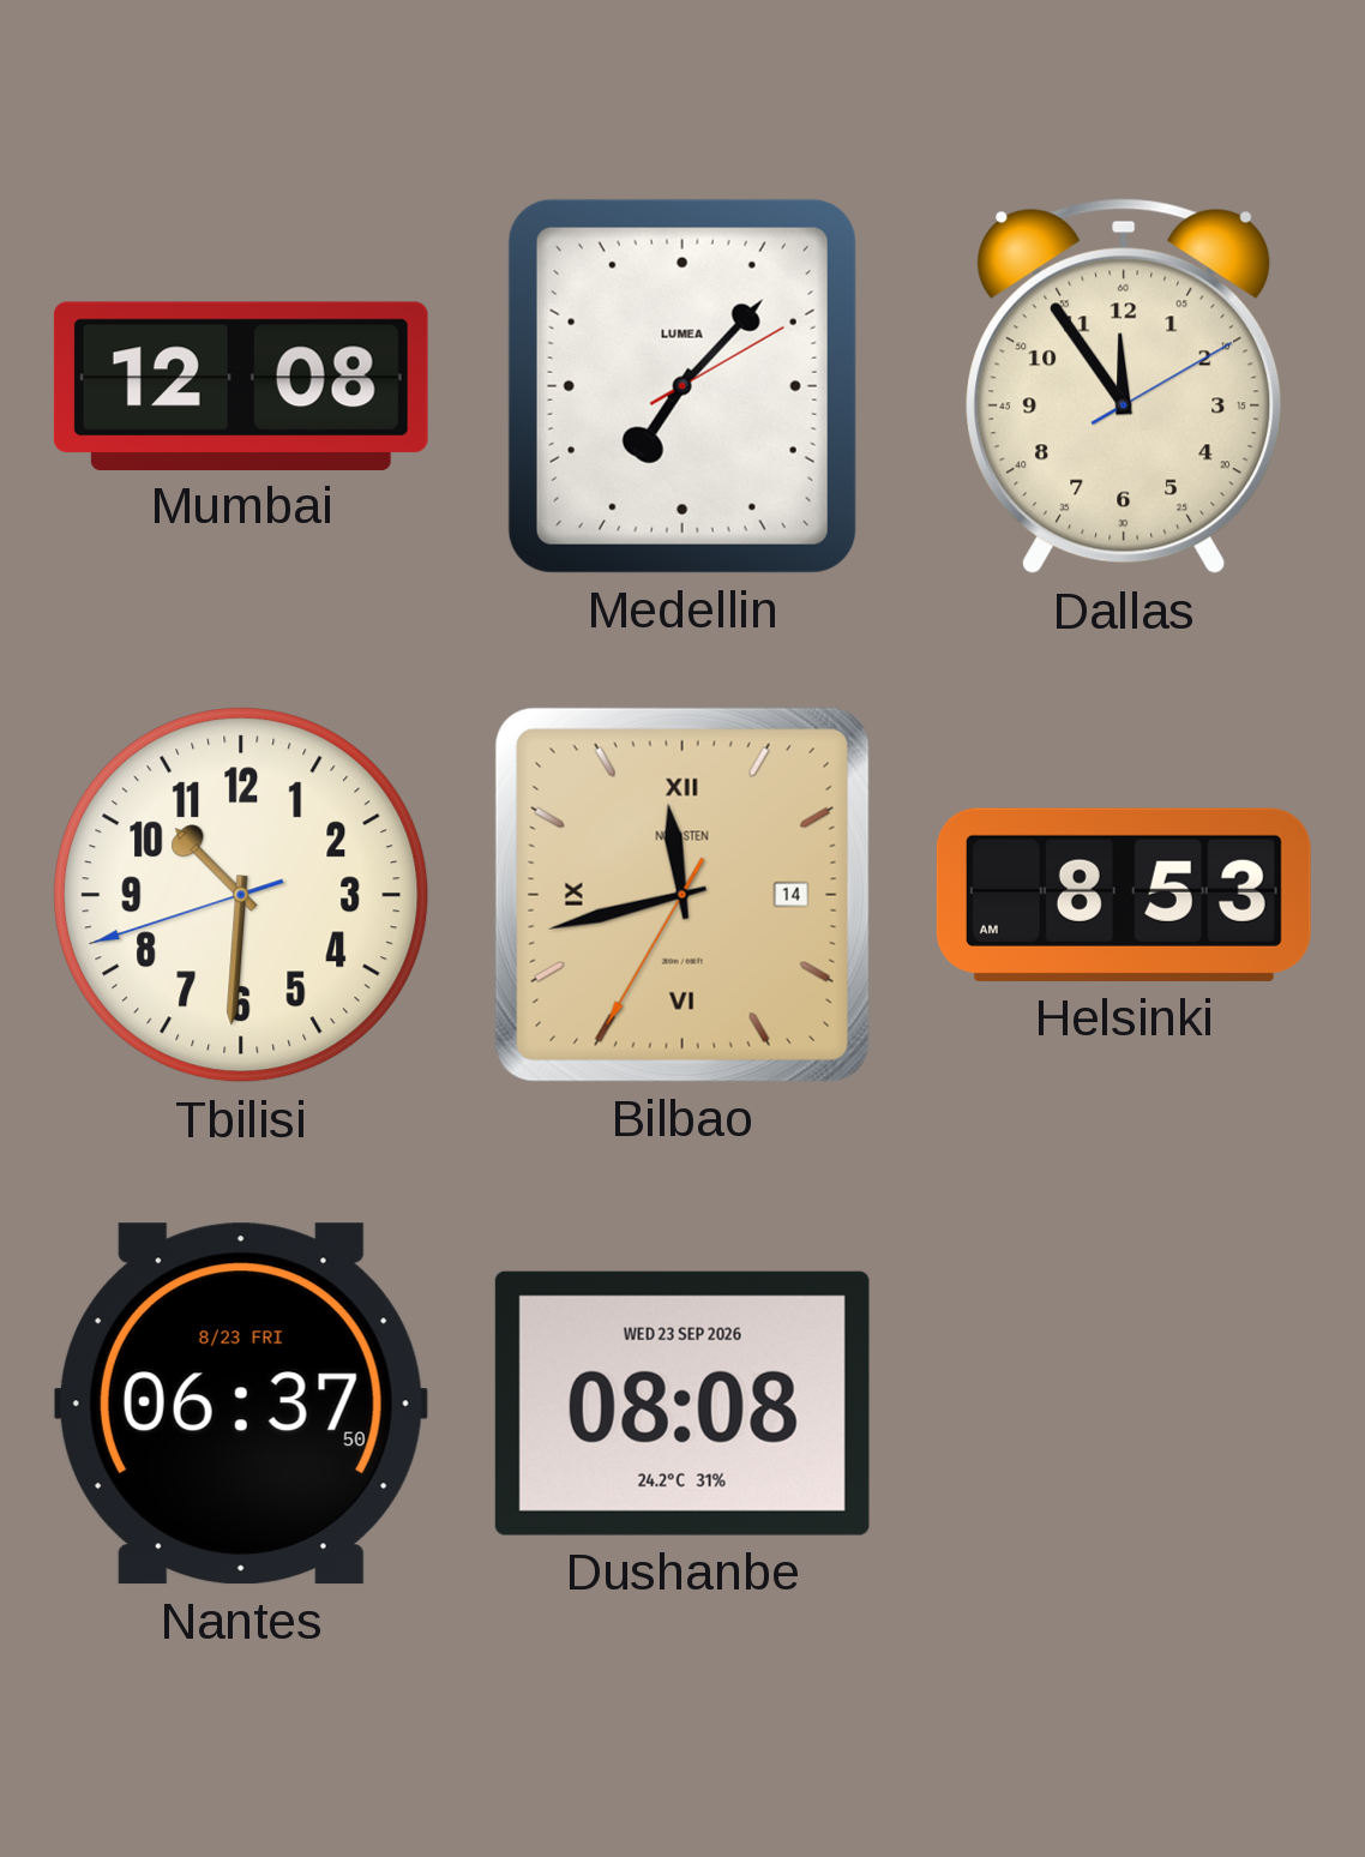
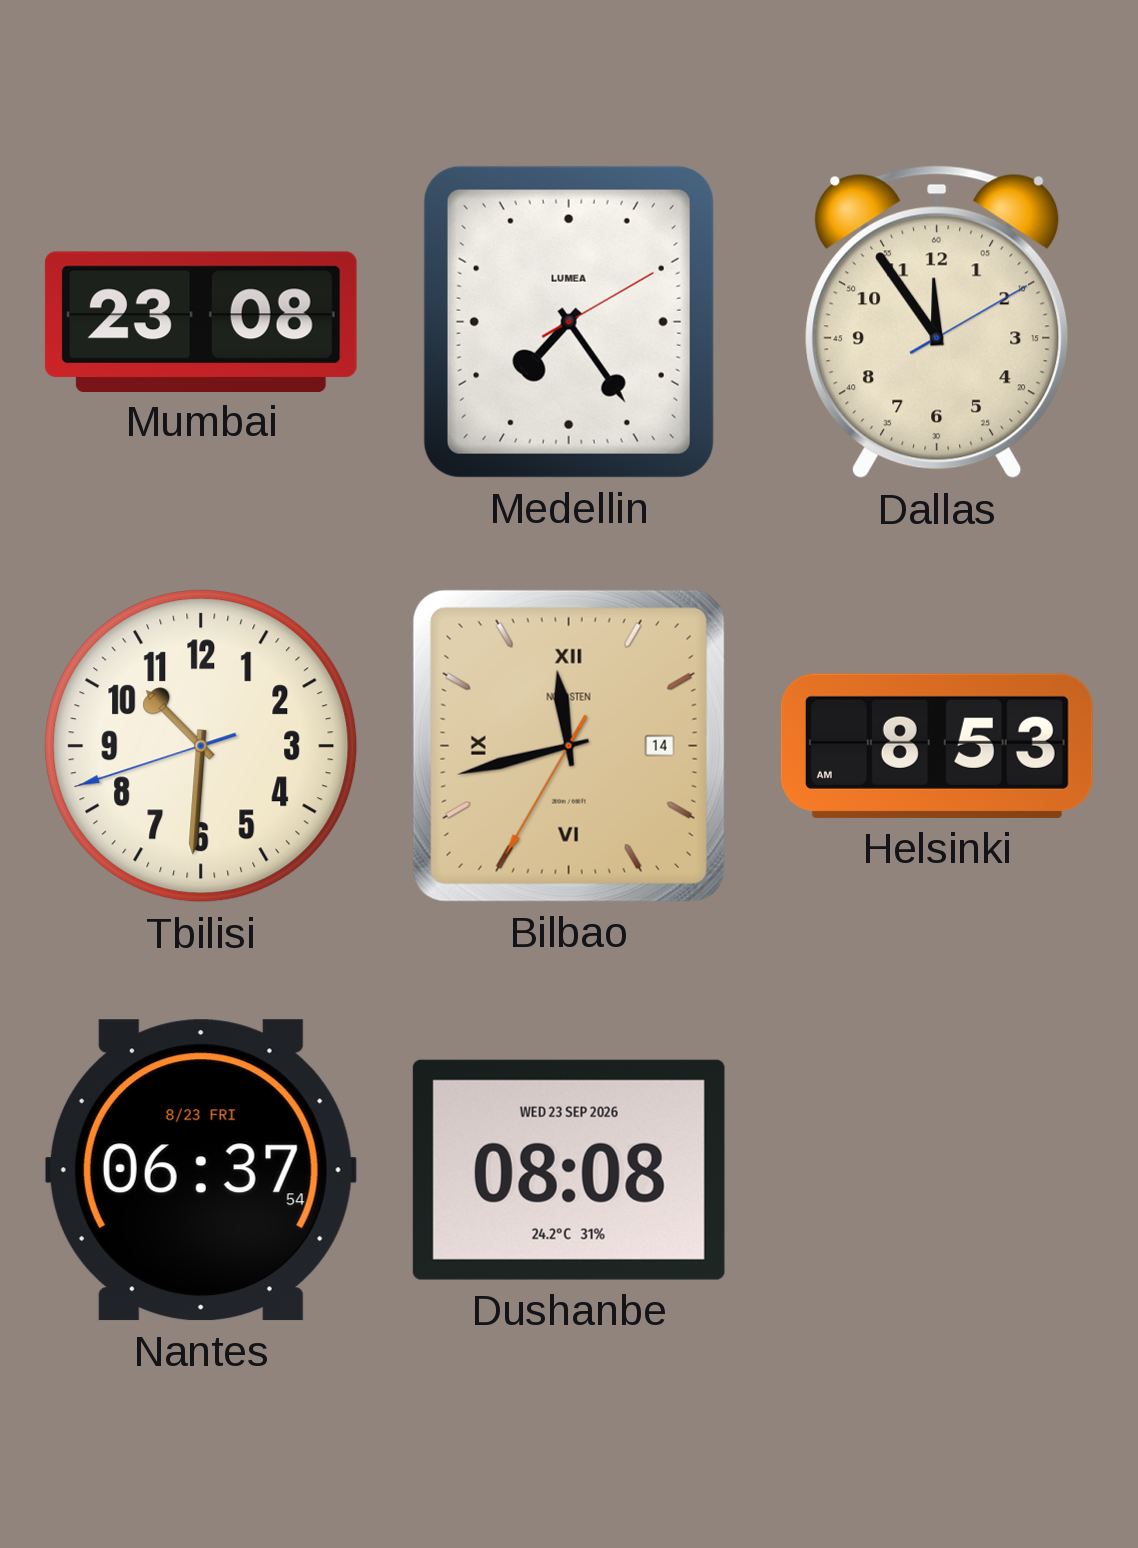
Mumbai: 12:08 -> 23:08 (201, 321)
Medellin: 7:07 -> 7:24 (569, 322)
Nantes: 06:37:50 -> 06:37:54 (201, 1170)
